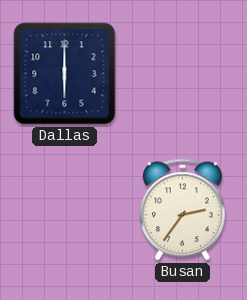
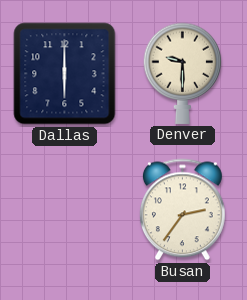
Denver: none -> 9:30 (183, 73)
